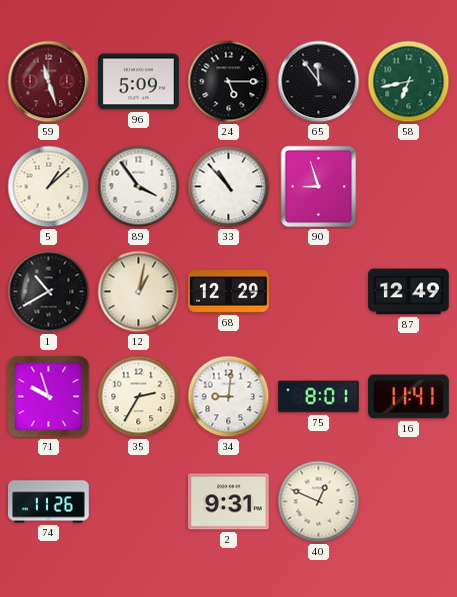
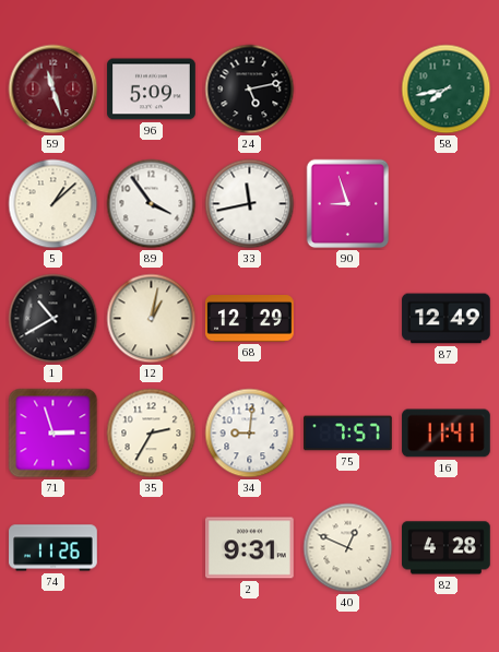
24: 5:15 -> 5:13 (250, 90)
65: 11:54 -> none (319, 82)
58: 6:43 -> 7:43 (447, 90)
33: 10:53 -> 11:43 (250, 204)
71: 9:57 -> 2:57 (54, 434)
75: 8:01 -> 7:57 (348, 434)
82: none -> 4:28 (447, 548)
